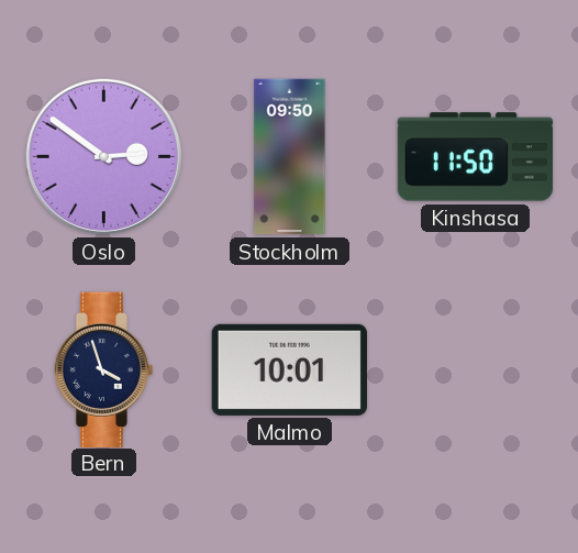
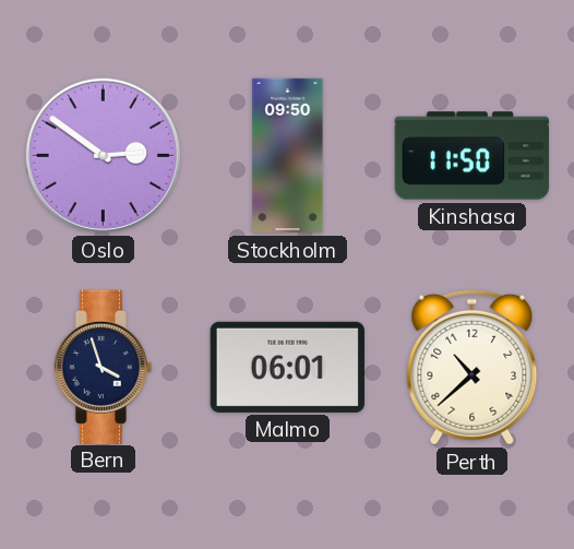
Malmo: 10:01 -> 06:01 (287, 367)
Perth: none -> 10:38 (473, 367)
